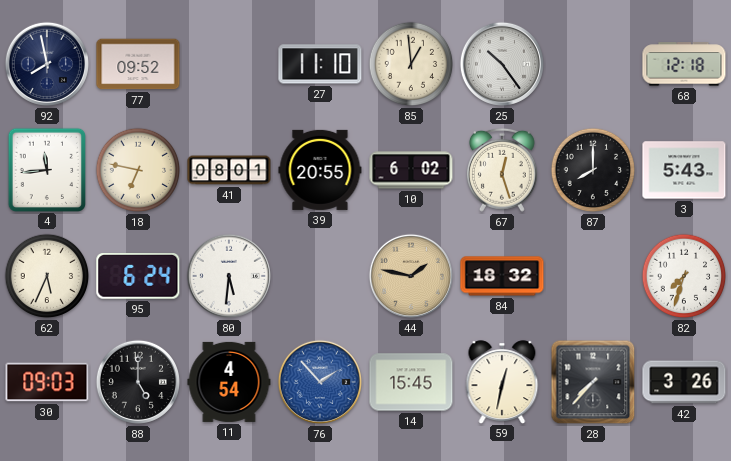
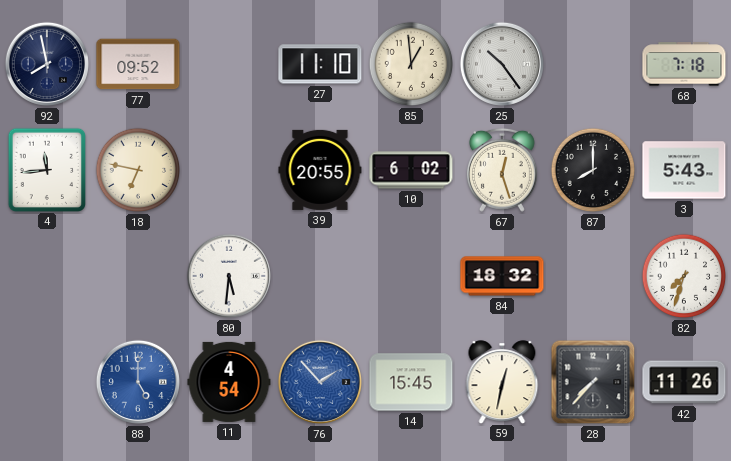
68: 12:18 -> 7:18 (684, 64)
41: 08:01 -> none (229, 170)
62: 5:34 -> none (47, 276)
95: 6:24 -> none (138, 277)
44: 1:47 -> none (411, 276)
30: 09:03 -> none (47, 382)
88 dial: black -> blue (138, 382)
42: 3:26 -> 11:26 (684, 382)
